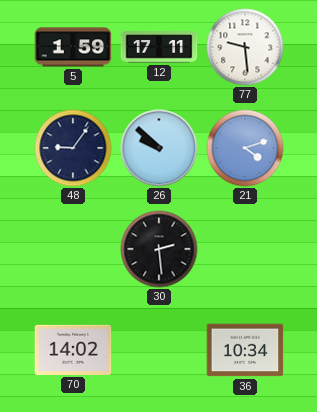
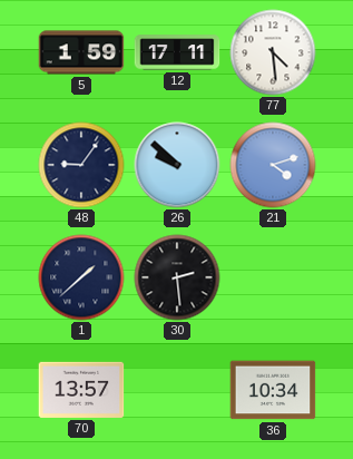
77: 9:29 -> 4:29 (273, 52)
1: none -> 1:38 (81, 277)
70: 14:02 -> 13:57 (81, 390)
